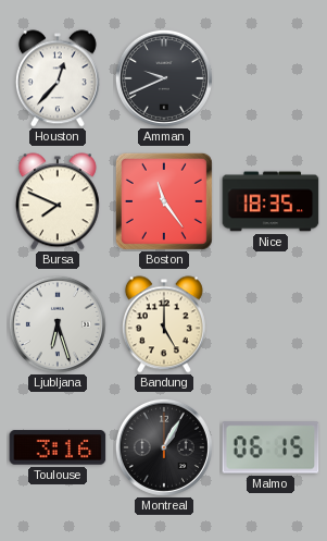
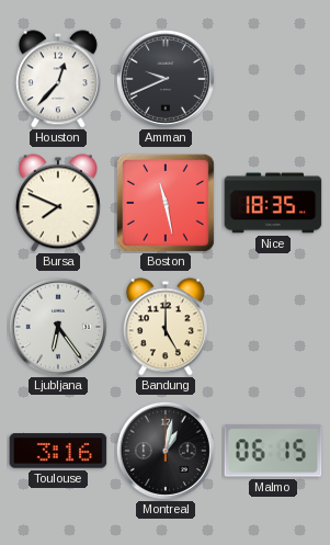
Boston: 11:24 -> 11:28 (166, 203)
Ljubljana: 6:27 -> 6:24 (58, 327)
Montreal: 1:05 -> 1:02 (166, 451)
